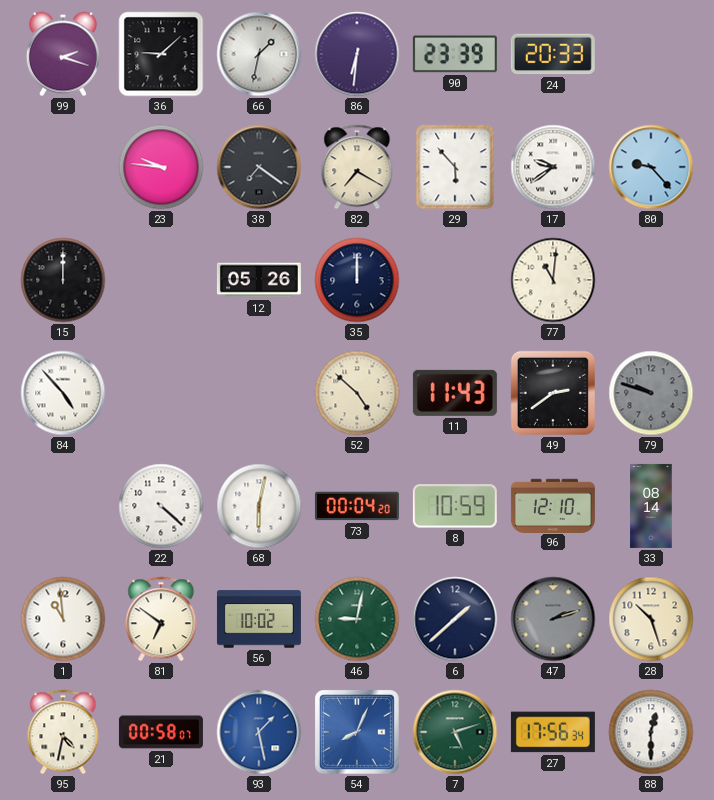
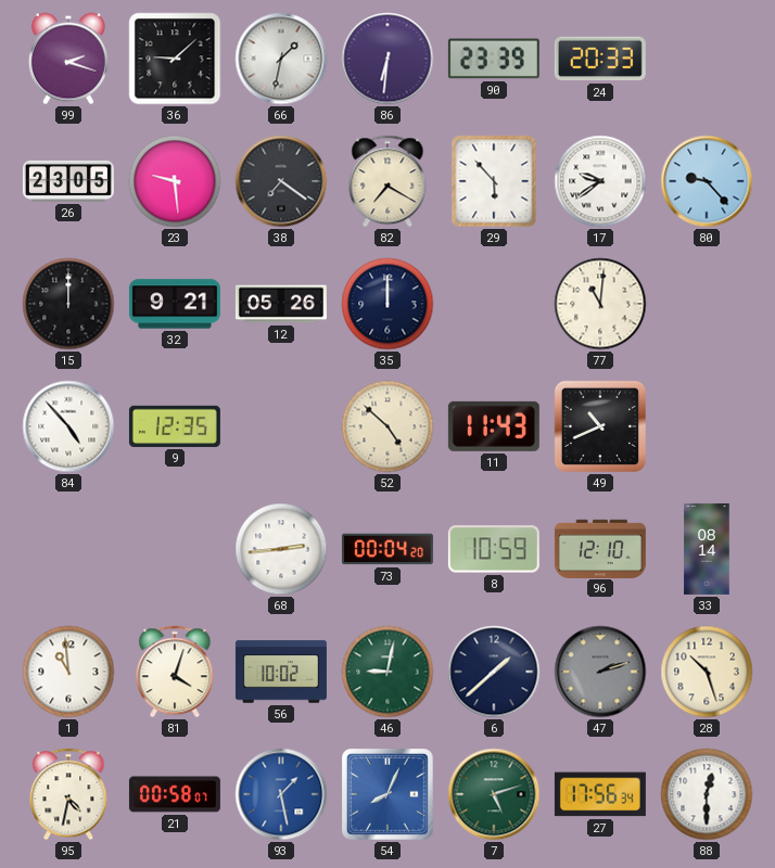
26: none -> 23:05 (68, 181)
23: 9:46 -> 9:29 (175, 181)
32: none -> 9:21 (175, 304)
9: none -> 12:35 (175, 426)
49: 2:39 -> 10:41 (600, 426)
79: 9:48 -> none (651, 393)
22: 4:22 -> none (161, 506)
68: 6:02 -> 2:44 (281, 549)
81: 6:51 -> 4:03 (175, 672)
